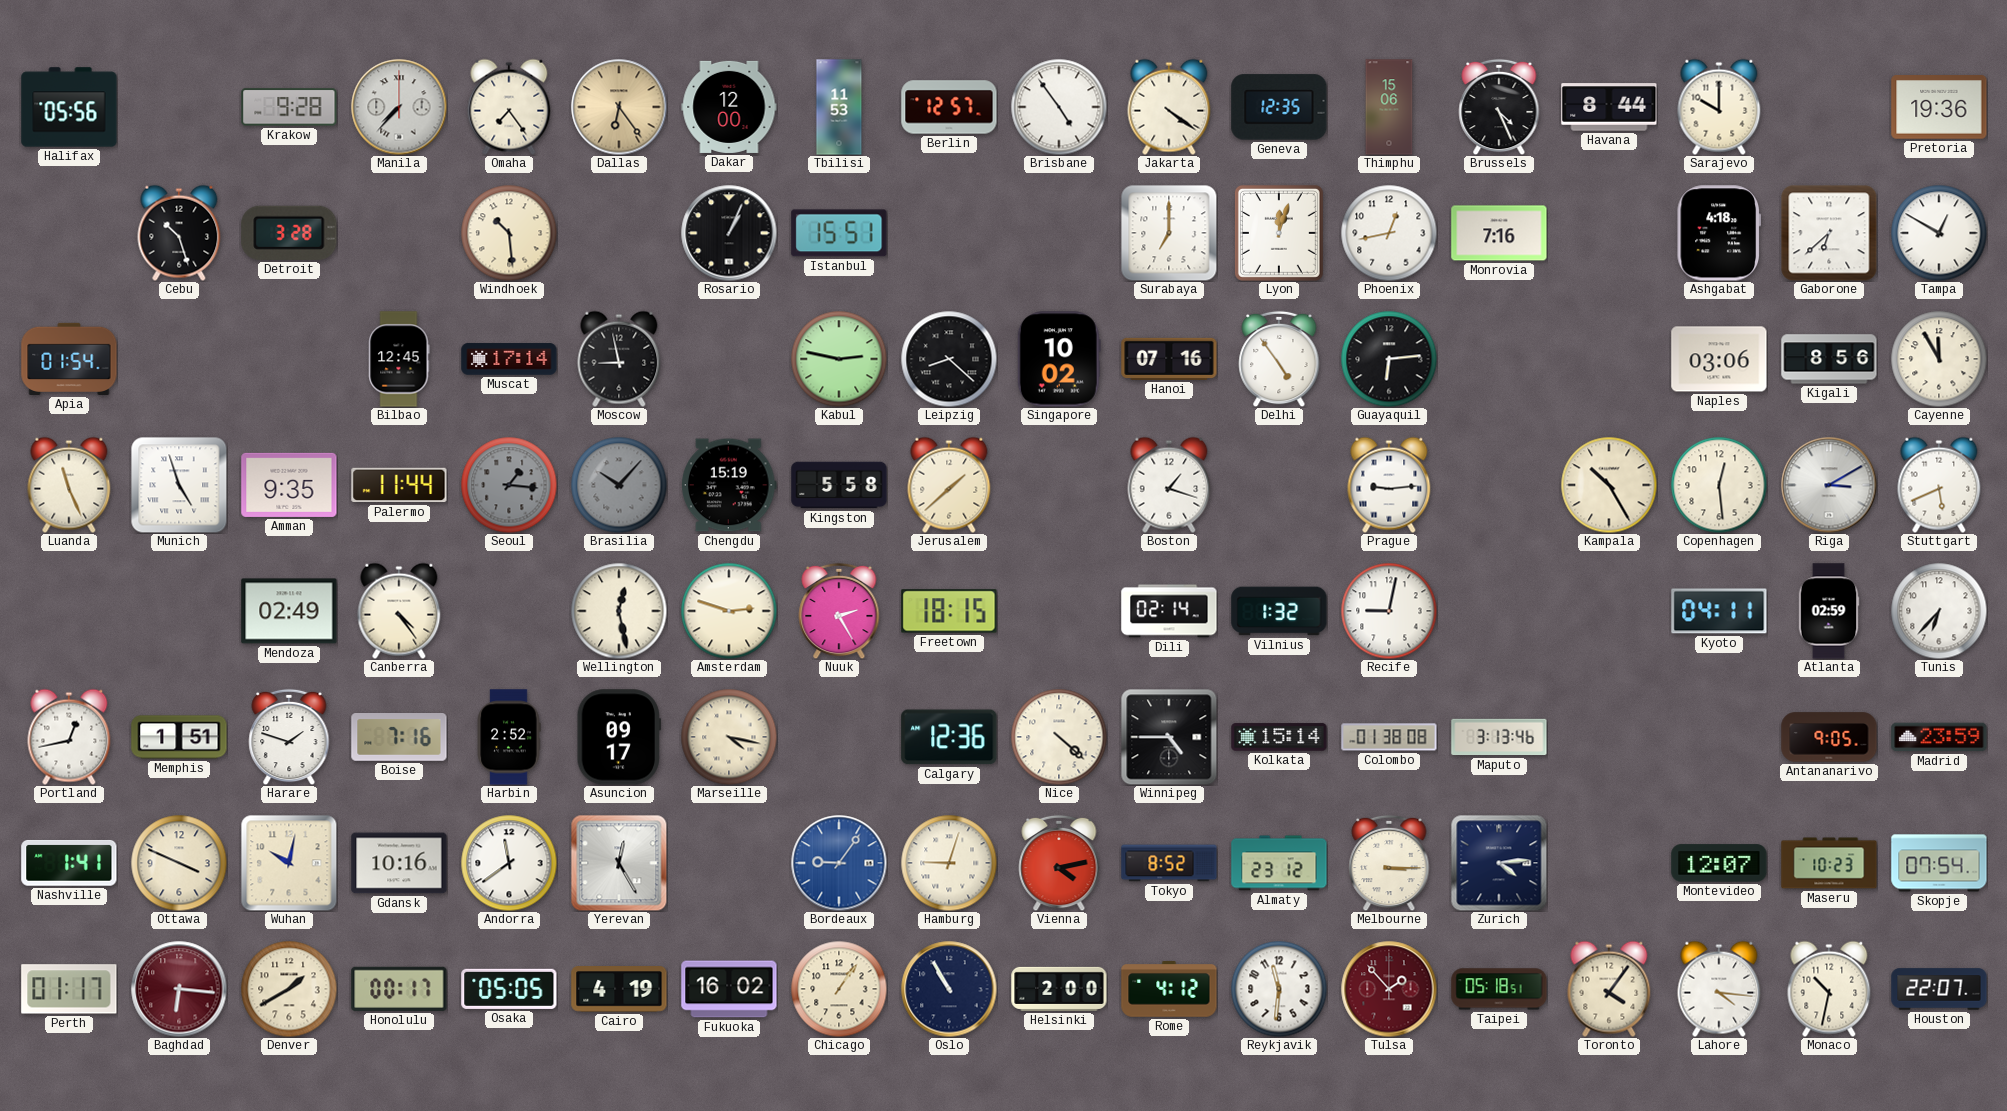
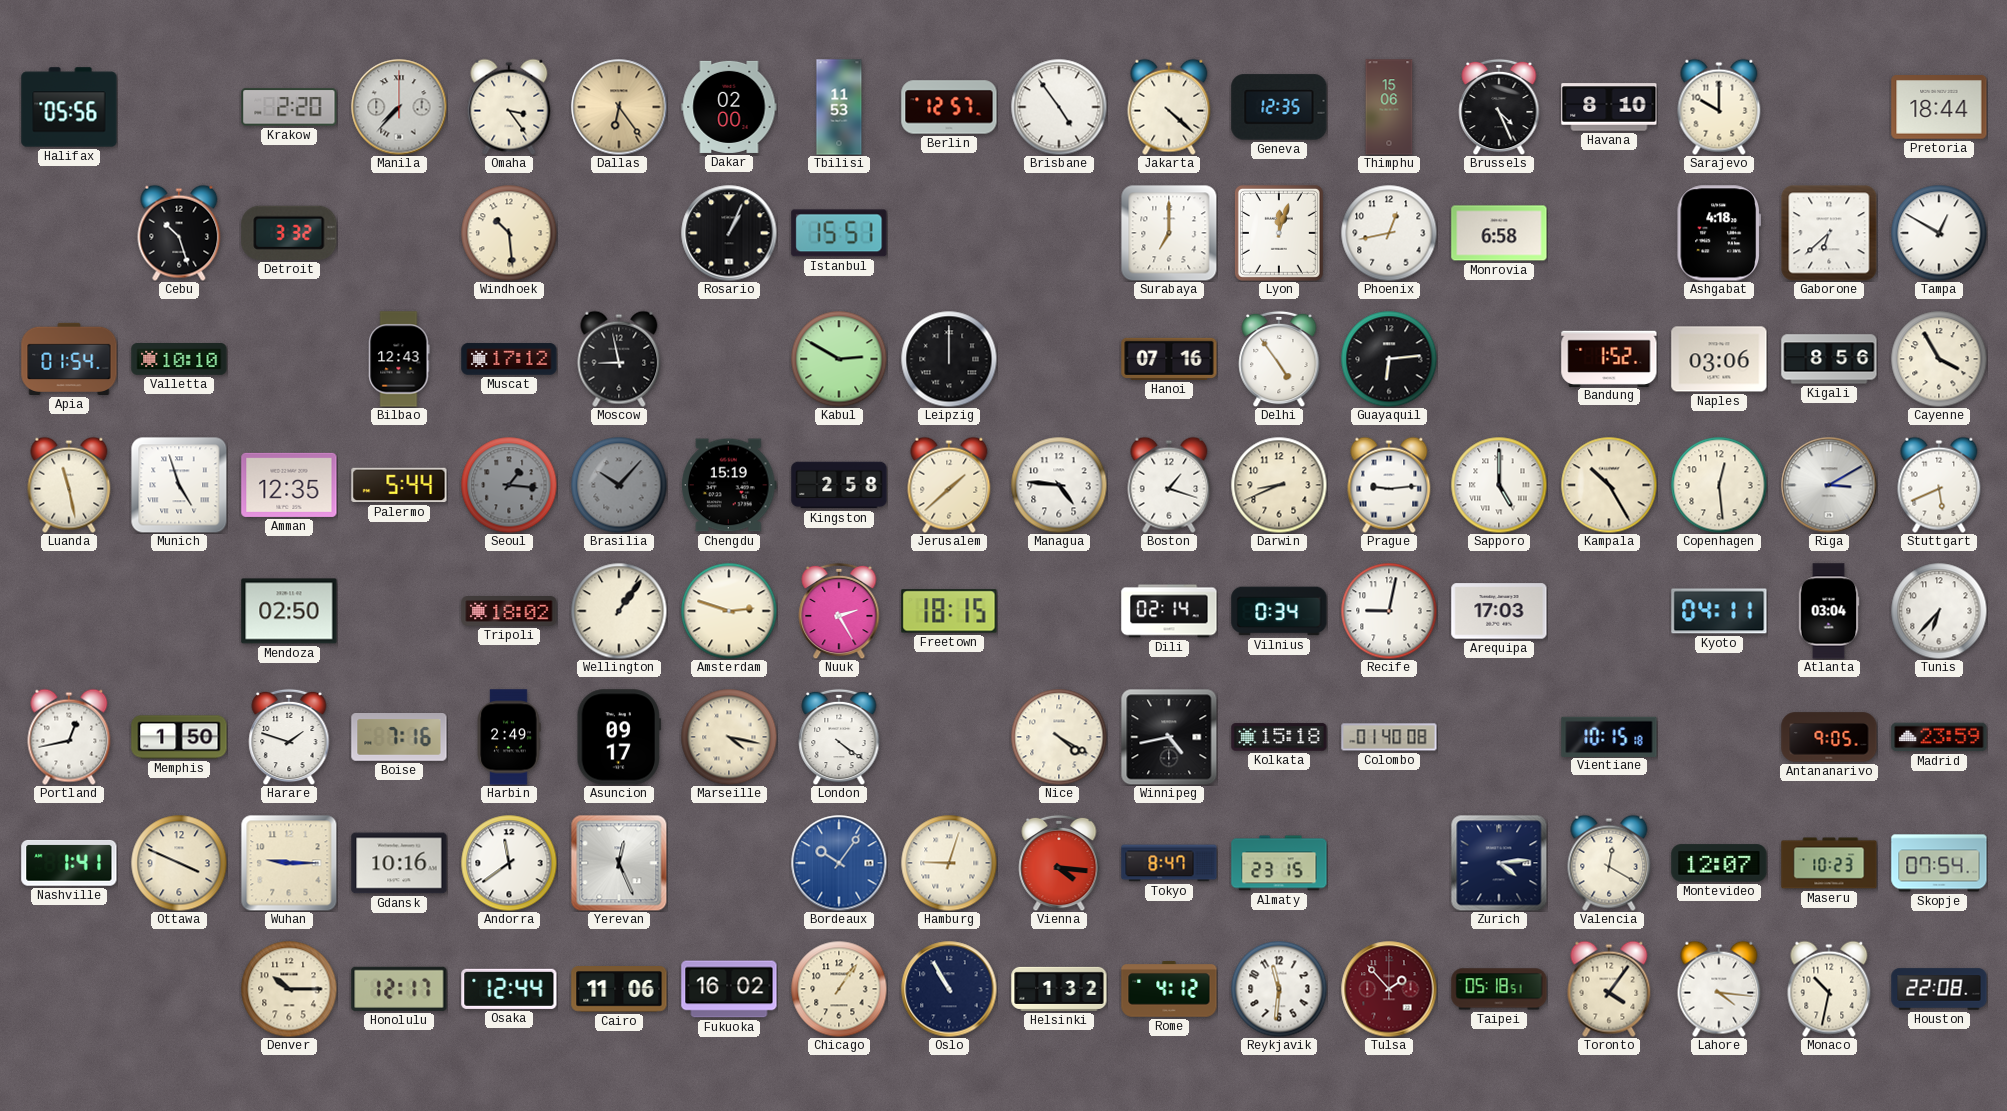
Krakow: 9:28 -> 2:20 (289, 107)
Omaha: 7:24 -> 3:24 (509, 107)
Dakar: 12:00 -> 02:00 (729, 107)
Jakarta: 4:21 -> 4:22 (1169, 107)
Havana: 8:44 -> 8:10 (1609, 107)
Pretoria: 19:36 -> 18:44 (1939, 107)
Detroit: 3:28 -> 3:32 (289, 233)
Monrovia: 7:16 -> 6:58 (1499, 233)
Valletta: none -> 10:10 (179, 360)
Bilbao: 12:45 -> 12:43 (399, 359)
Muscat: 17:14 -> 17:12 (509, 359)
Kabul: 2:47 -> 2:50 (839, 359)
Leipzig: 8:22 -> 12:00 (949, 359)
Singapore: 10:02 -> none (1059, 359)
Bandung: none -> 1:52 (1609, 358)
Cayenne: 11:55 -> 3:55 (1939, 359)
Luanda: 11:26 -> 11:28 (69, 485)
Amman: 9:35 -> 12:35 (289, 485)
Palermo: 11:44 -> 5:44 (399, 485)
Kingston: 5:58 -> 2:58 (839, 485)
Managua: none -> 4:46 (1059, 485)
Darwin: none -> 8:41 (1279, 485)
Sapporo: none -> 5:00 (1499, 485)
Mendoza: 02:49 -> 02:50 (289, 611)
Canberra: 4:24 -> none (399, 611)
Tripoli: none -> 18:02 (509, 612)
Wellington: 12:28 -> 1:06 (619, 611)
Vilnius: 1:32 -> 0:34 (1279, 611)
Arequipa: none -> 17:03 (1499, 611)
Atlanta: 02:59 -> 03:04 (1829, 611)
Memphis: 1:51 -> 1:50 (179, 737)
Harbin: 2:52 -> 2:49 (509, 737)
London: none -> 4:21 (839, 737)
Calgary: 12:36 -> none (949, 737)
Nice: 4:22 -> 4:20 (1059, 737)
Winnipeg: 4:45 -> 4:43 (1169, 737)
Kolkata: 15:14 -> 15:18 (1279, 737)
Colombo: 01:38 -> 01:40 (1389, 737)
Maputo: 3:13 -> none (1499, 737)
Vientiane: none -> 10:15 (1609, 736)
Wuhan: 10:02 -> 9:15 (289, 863)
Yerevan: 12:25 -> 12:26 (619, 863)
Bordeaux: 9:06 -> 10:06 (839, 863)
Vienna: 4:13 -> 4:16 (1059, 863)
Tokyo: 8:52 -> 8:47 (1169, 863)
Almaty: 23:12 -> 23:15 (1279, 863)
Melbourne: 3:15 -> none (1389, 863)
Valencia: none -> 12:20 (1609, 863)
Perth: 01:17 -> none (69, 989)
Baghdad: 6:16 -> none (179, 989)
Denver: 1:40 -> 10:15 (289, 989)
Honolulu: 00:17 -> 12:17 (399, 989)
Osaka: 05:05 -> 12:44 (509, 989)
Cairo: 4:19 -> 11:06 (619, 989)
Helsinki: 2:00 -> 1:32 (1059, 989)
Houston: 22:07 -> 22:08 (1939, 989)
